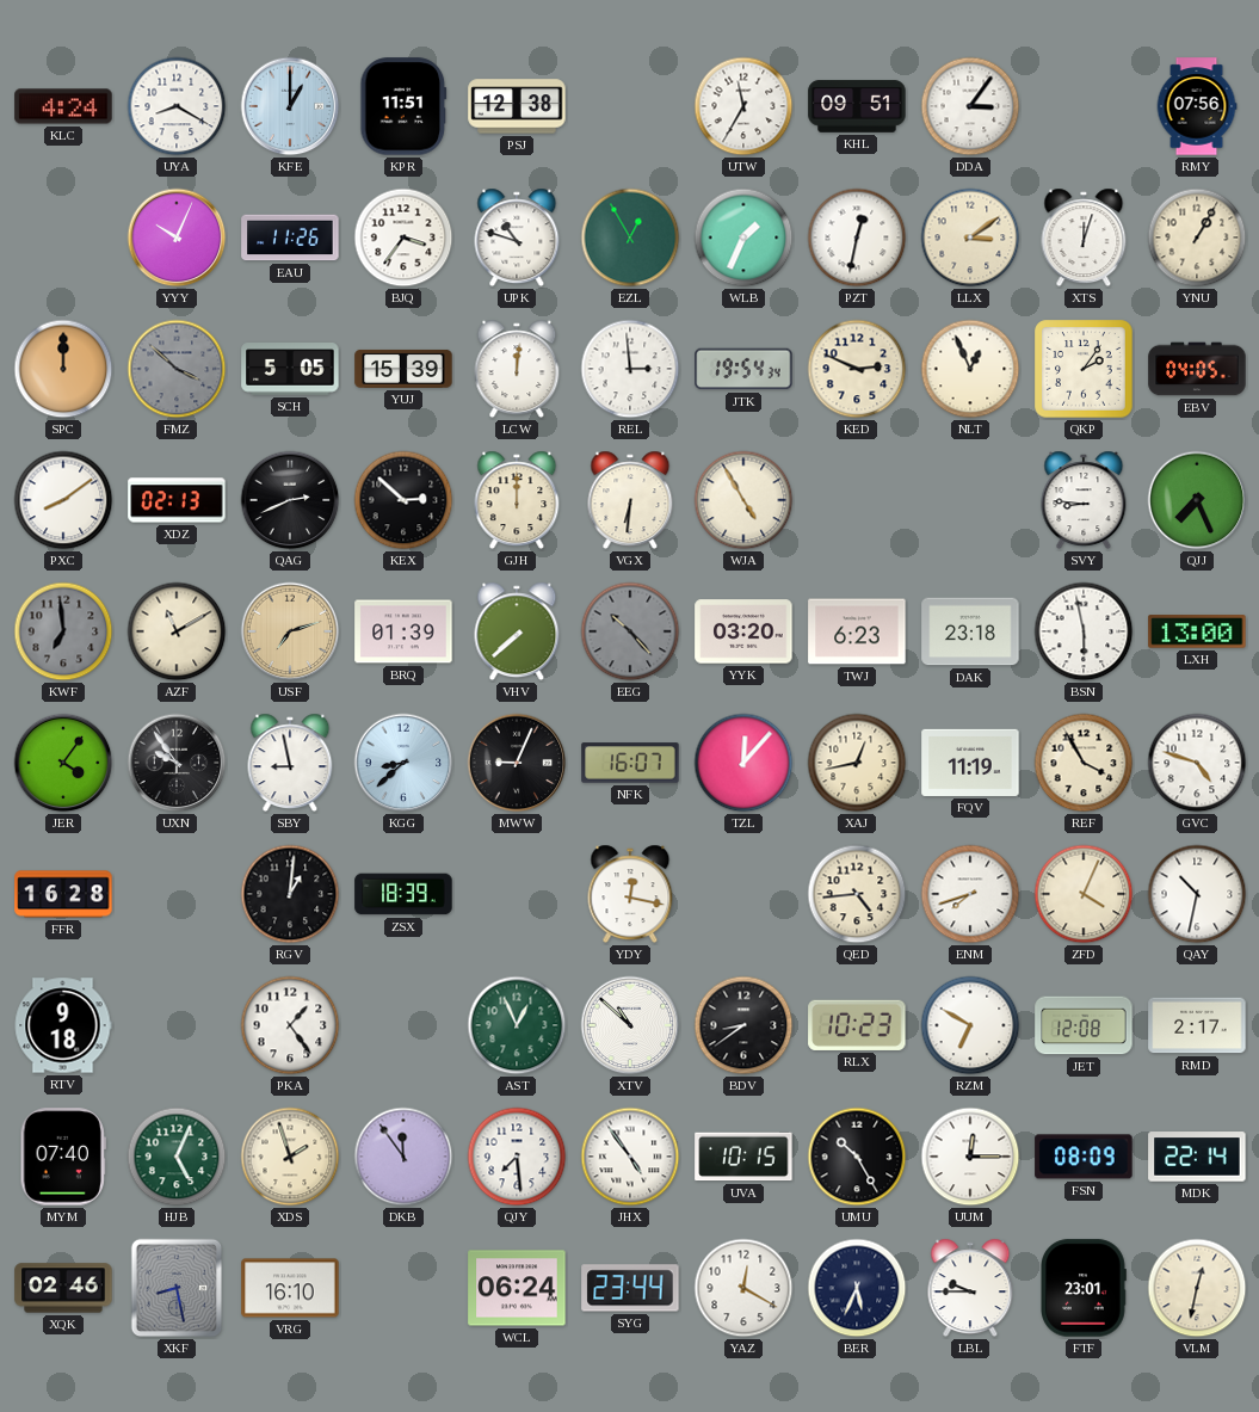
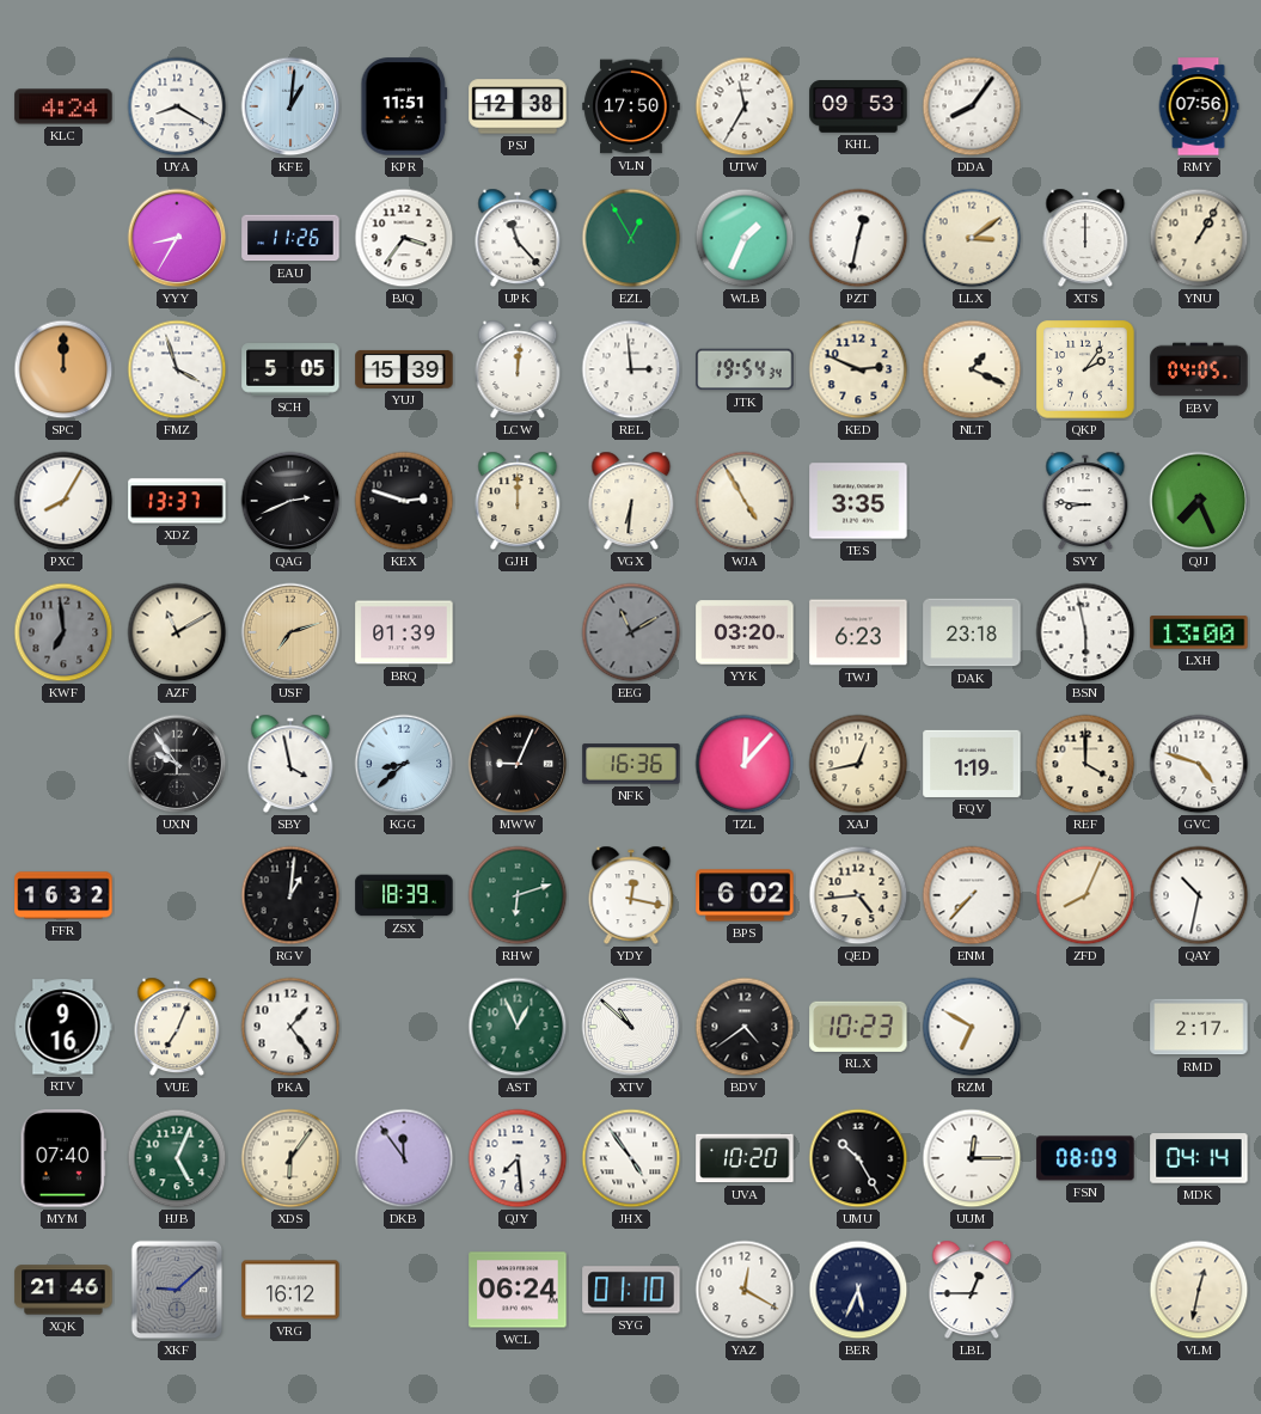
KFE: 1:00 -> 1:01 (290, 106)
VLN: none -> 17:50 (631, 106)
KHL: 09:51 -> 09:53 (858, 106)
DDA: 3:06 -> 8:06 (972, 106)
YYY: 10:04 -> 8:35 (177, 238)
UPK: 10:48 -> 11:23 (518, 238)
XTS: 12:03 -> 12:00 (1085, 238)
FMZ: 3:52 -> 3:57 (177, 369)
FMZ dial: grey -> white (177, 369)
NLT: 12:56 -> 1:19 (972, 369)
PXC: 8:09 -> 8:05 (63, 501)
XDZ: 02:13 -> 13:37 (177, 501)
KEX: 2:52 -> 2:48 (404, 501)
TES: none -> 3:35 (858, 501)
VHV: 7:38 -> none (517, 631)
EEG: 10:23 -> 11:10 (631, 632)
JER: 4:06 -> none (63, 763)
SBY: 8:58 -> 3:58 (290, 764)
NFK: 16:07 -> 16:36 (631, 764)
FQV: 11:19 -> 1:19 (972, 764)
REF: 3:55 -> 4:00 (1085, 764)
FFR: 16:28 -> 16:32 (63, 895)
RHW: none -> 6:12 (518, 895)
BPS: none -> 6:02 (745, 895)
ENM: 7:42 -> 7:37 (972, 895)
ZFD: 4:04 -> 8:04 (1085, 895)
RTV: 9:18 -> 9:16 (63, 1027)
VUE: none -> 7:04 (177, 1027)
BDV: 8:39 -> 4:39 (745, 1027)
JET: 12:08 -> none (1084, 1025)
XDS: 1:57 -> 6:06 (290, 1158)
UVA: 10:15 -> 10:20 (745, 1158)
MDK: 22:14 -> 04:14 (1199, 1158)
XQK: 02:46 -> 21:46 (63, 1290)
XKF: 8:28 -> 9:08 (177, 1290)
VRG: 16:10 -> 16:12 (290, 1290)
SYG: 23:44 -> 01:10 (631, 1290)
LBL: 9:45 -> 12:45 (972, 1290)
FTF: 23:01 -> none (1084, 1288)
